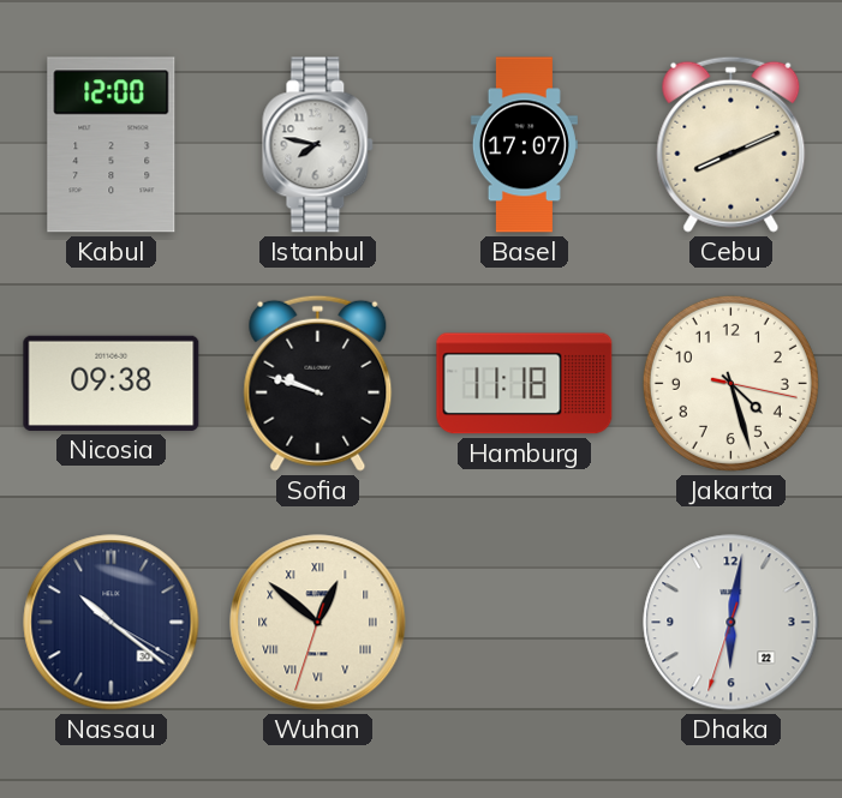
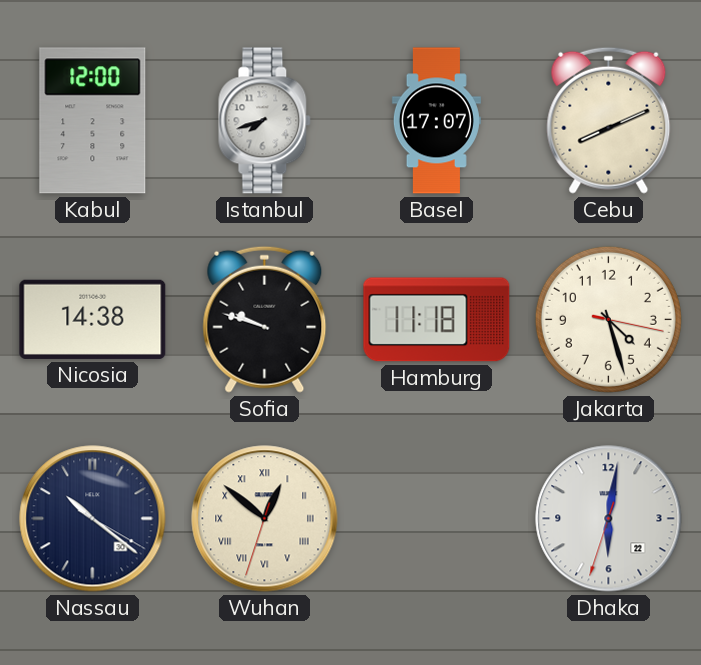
Istanbul: 7:47 -> 7:42 (265, 121)
Nicosia: 09:38 -> 14:38 (93, 319)
